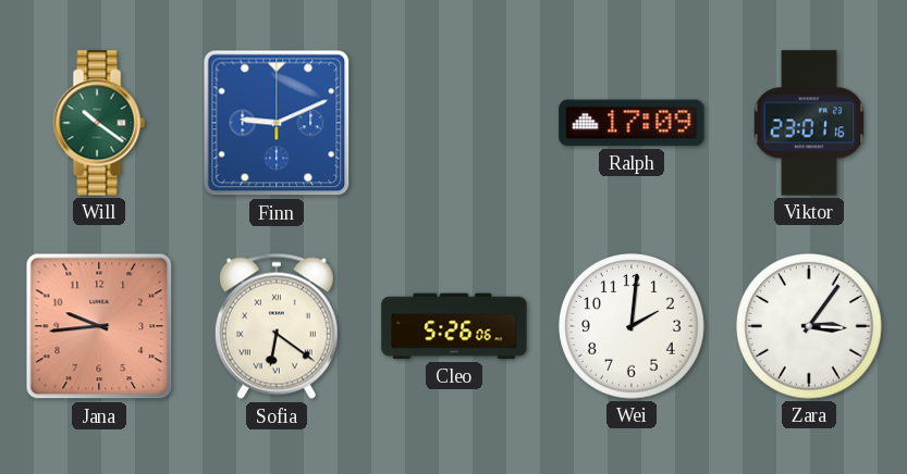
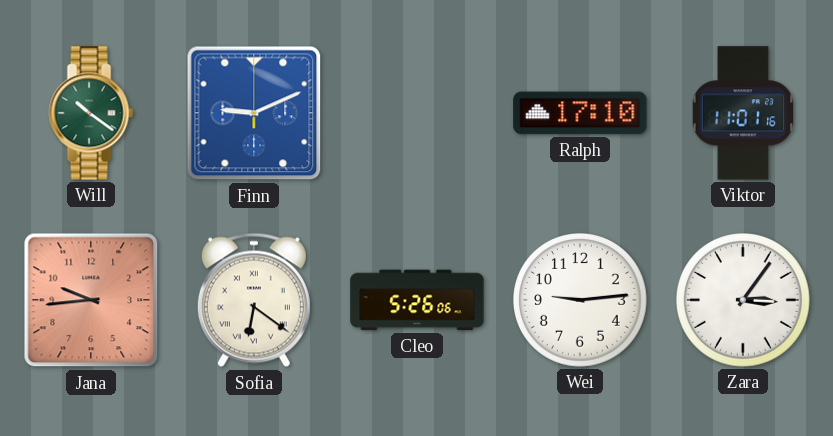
Ralph: 17:09 -> 17:10 (580, 113)
Viktor: 23:01 -> 11:01 (742, 113)
Wei: 2:01 -> 9:14 (581, 301)
